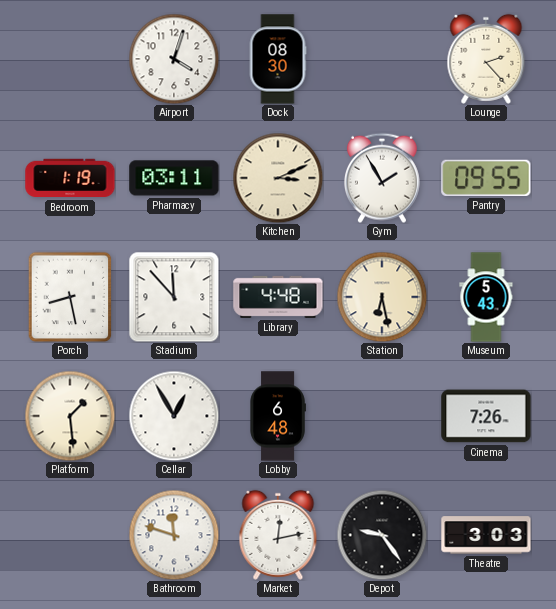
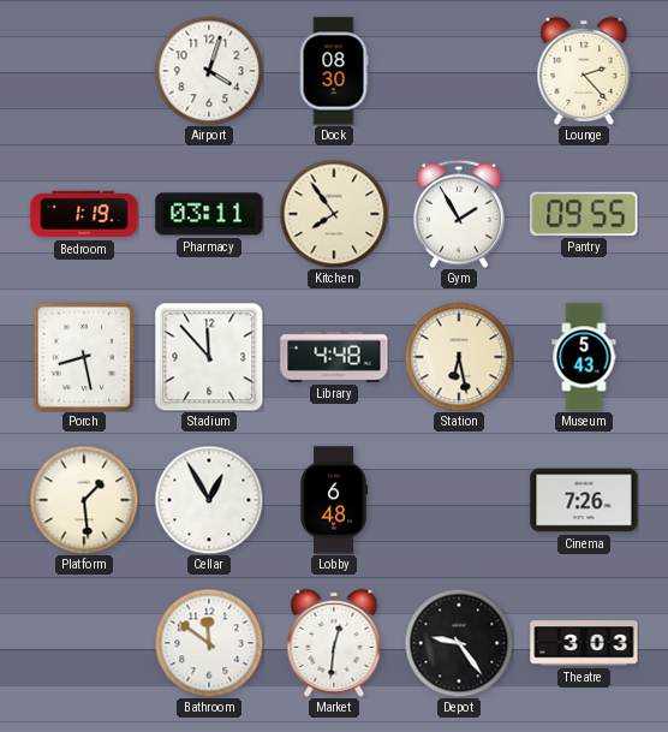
Kitchen: 3:11 -> 7:54 (334, 214)
Bathroom: 11:48 -> 11:51 (209, 643)
Market: 12:13 -> 12:31 (334, 643)
